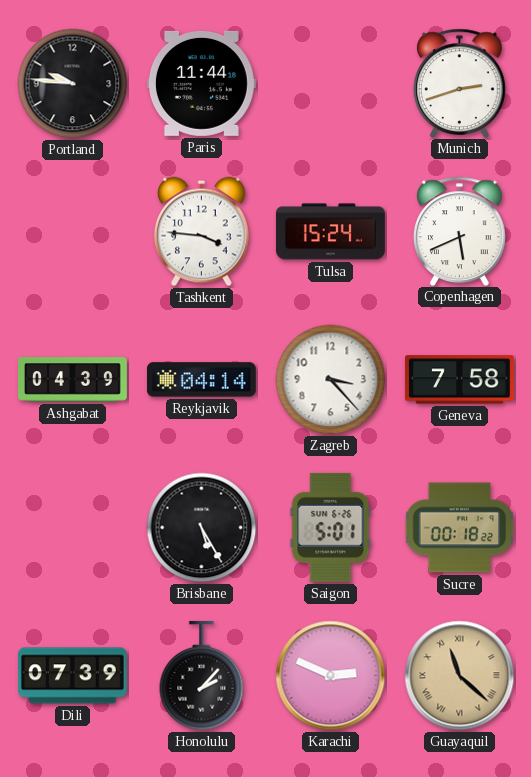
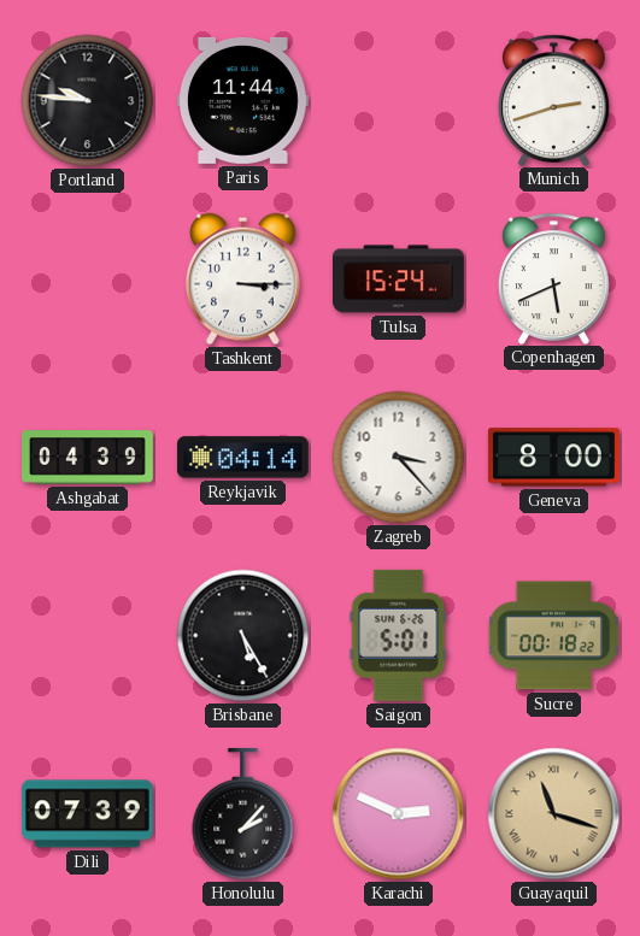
Tashkent: 3:46 -> 3:15 (243, 279)
Geneva: 7:58 -> 8:00 (553, 458)
Guayaquil: 11:22 -> 11:18 (554, 814)
